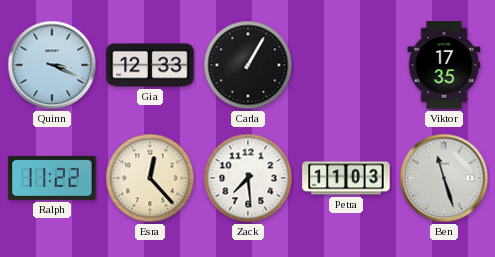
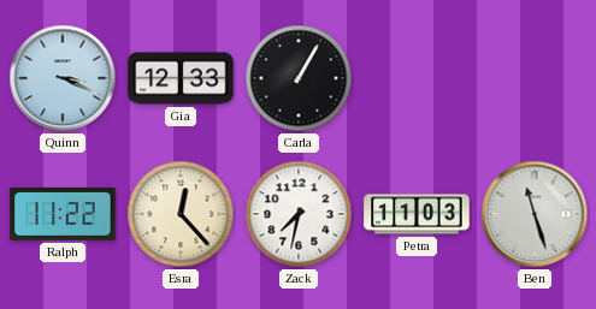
Viktor: 17:35 -> none (444, 65)
Zack: 7:29 -> 7:32 (299, 214)
